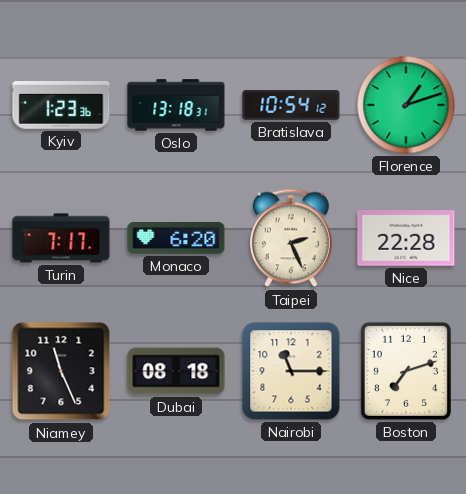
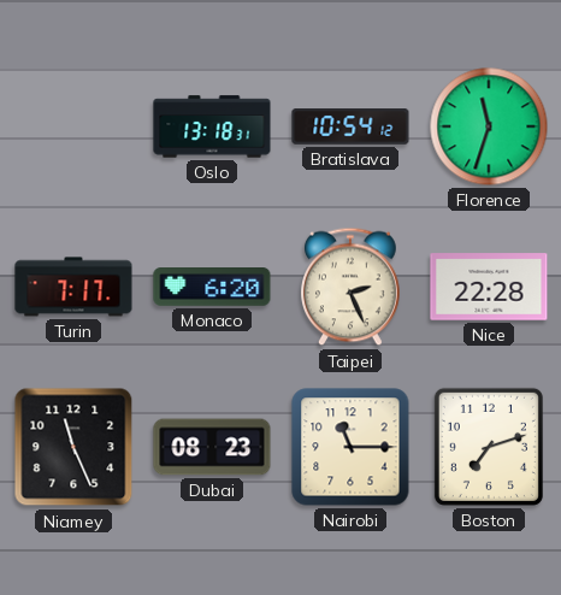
Kyiv: 1:23 -> none (61, 106)
Florence: 1:12 -> 11:33 (489, 126)
Dubai: 08:18 -> 08:23 (212, 447)
